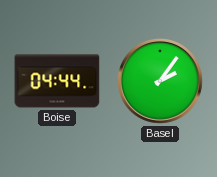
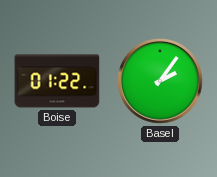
Boise: 04:44 -> 01:22 (57, 81)
